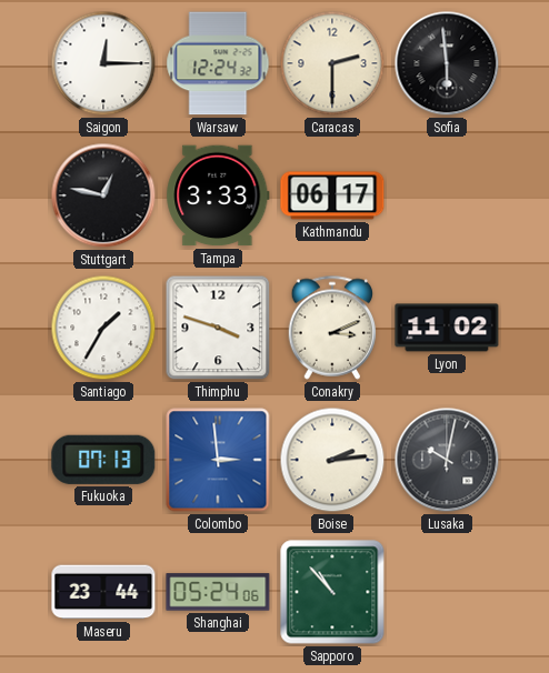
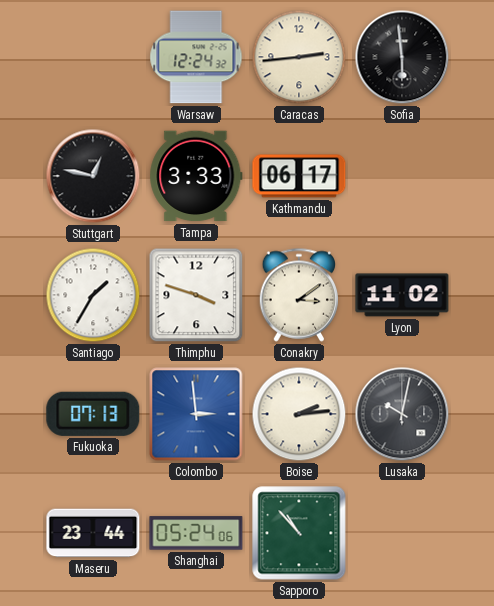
Saigon: 12:15 -> none (103, 63)
Caracas: 2:30 -> 2:44 (299, 57)
Conakry: 3:11 -> 3:09 (299, 295)
